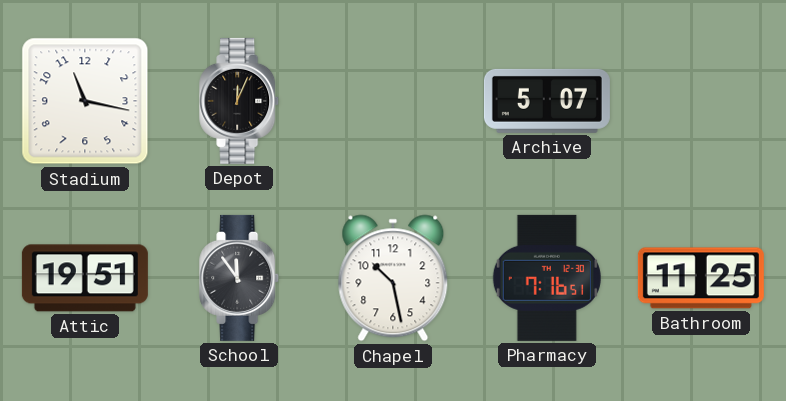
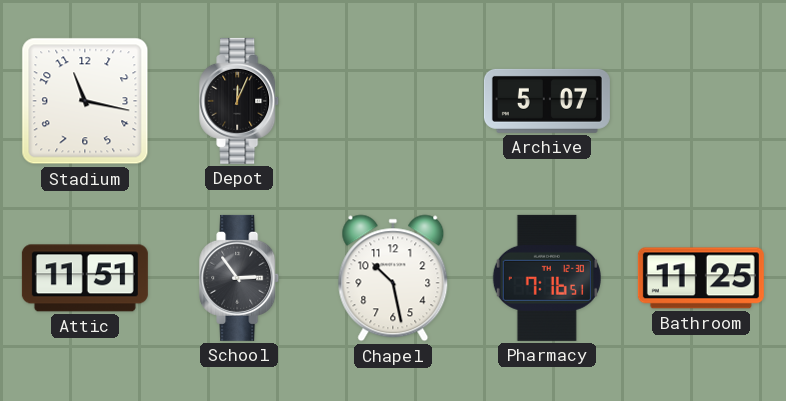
Attic: 19:51 -> 11:51 (85, 278)
School: 11:54 -> 2:54 (240, 278)
